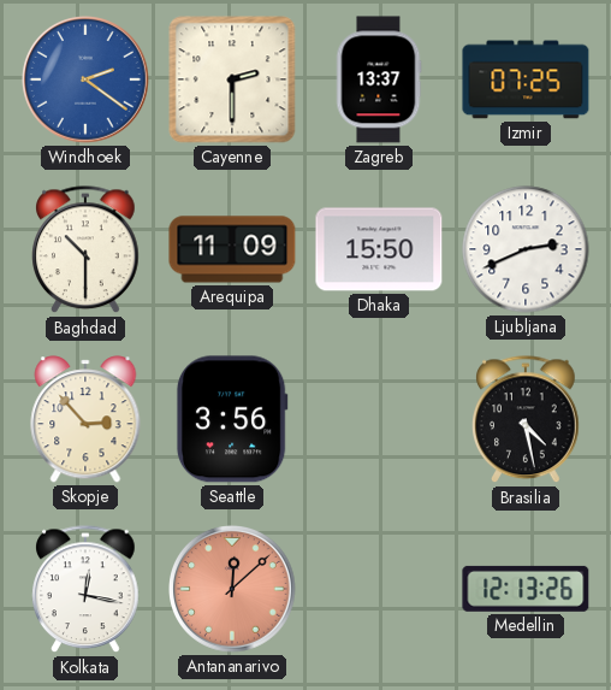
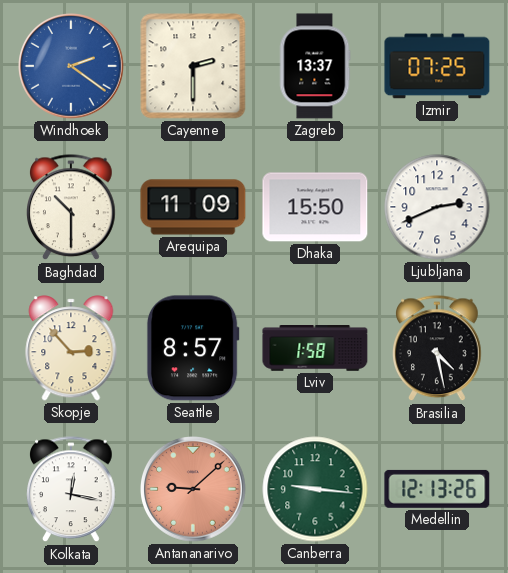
Seattle: 3:56 -> 8:57 (193, 348)
Lviv: none -> 1:58 (315, 349)
Antananarivo: 12:08 -> 9:08 (194, 490)
Canberra: none -> 9:16 (315, 489)
